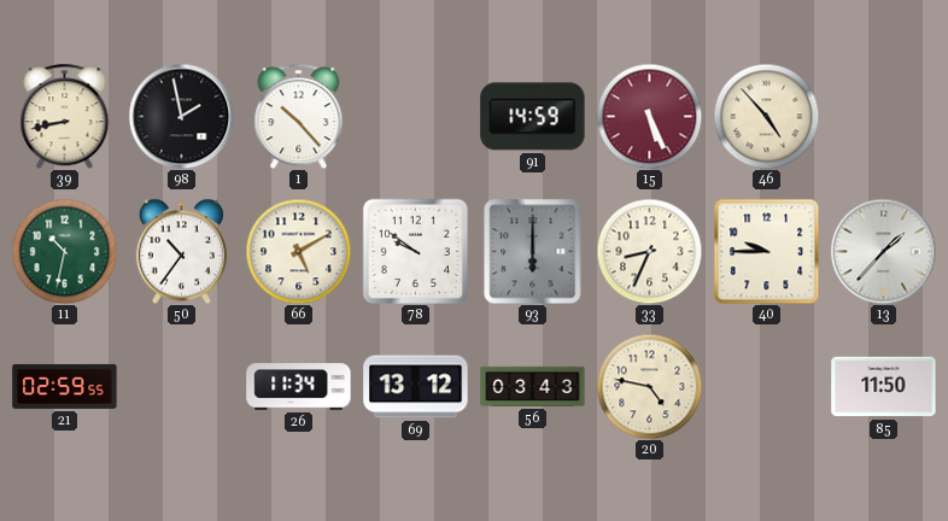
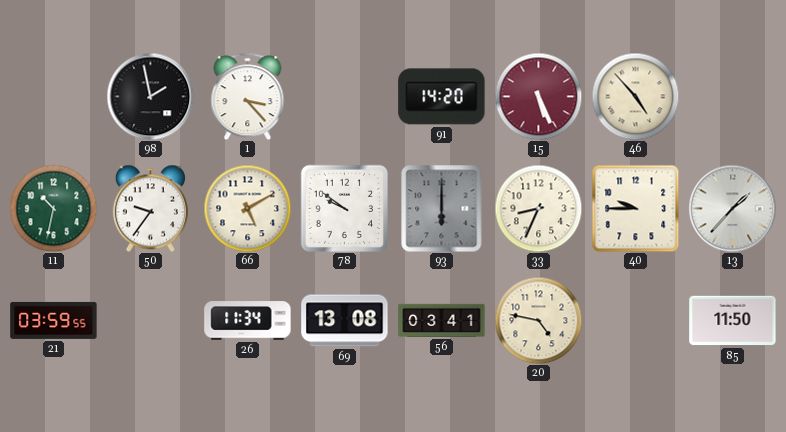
39: 8:43 -> none (65, 116)
1: 10:23 -> 3:23 (248, 96)
91: 14:59 -> 14:20 (442, 97)
50: 10:36 -> 9:36 (150, 208)
21: 02:59 -> 03:59 (54, 320)
69: 13:12 -> 13:08 (345, 321)
56: 03:43 -> 03:41 (442, 320)
